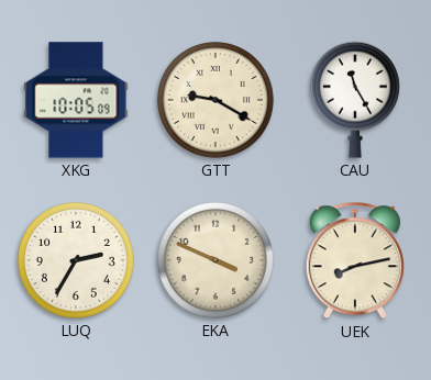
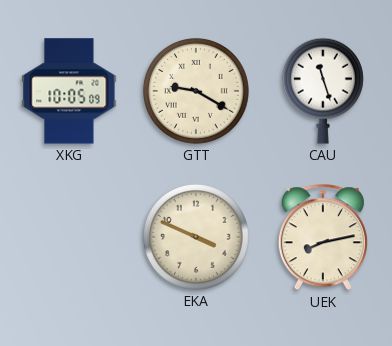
CAU: 11:25 -> 11:27 (323, 91)
LUQ: 2:35 -> none (76, 260)
